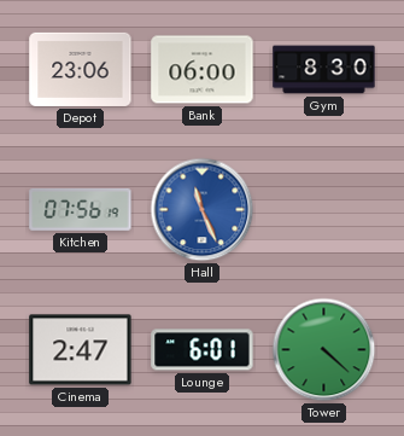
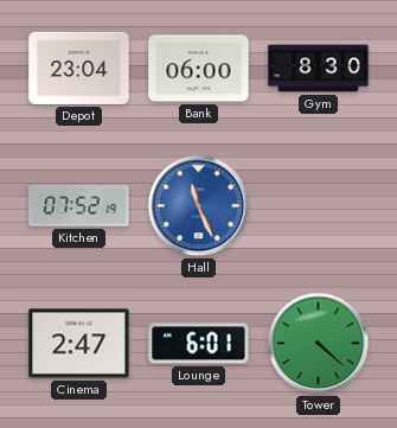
Depot: 23:06 -> 23:04 (79, 68)
Kitchen: 07:56 -> 07:52 (79, 205)
